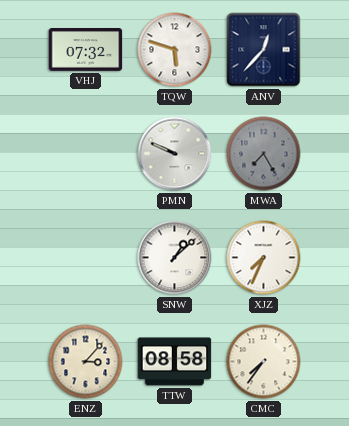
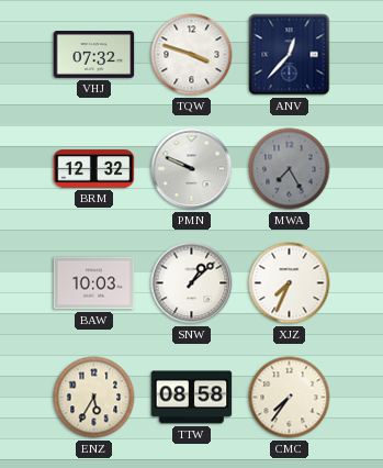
TQW: 5:48 -> 3:48 (192, 55)
BRM: none -> 12:32 (94, 169)
BAW: none -> 10:03 (94, 283)
ENZ: 3:07 -> 5:35 (94, 398)
